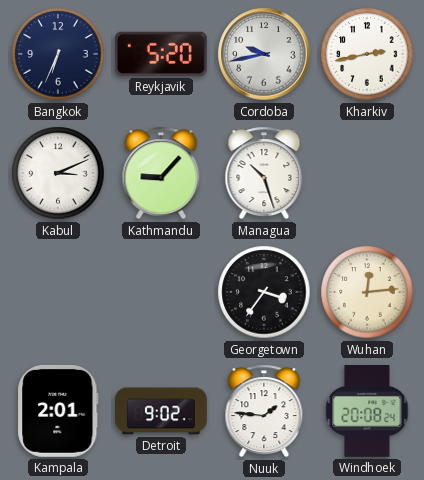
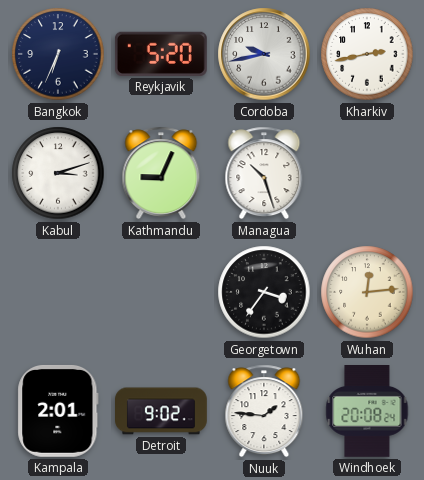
Kabul: 3:11 -> 3:12 (58, 173)
Kathmandu: 9:07 -> 9:04 (161, 173)
